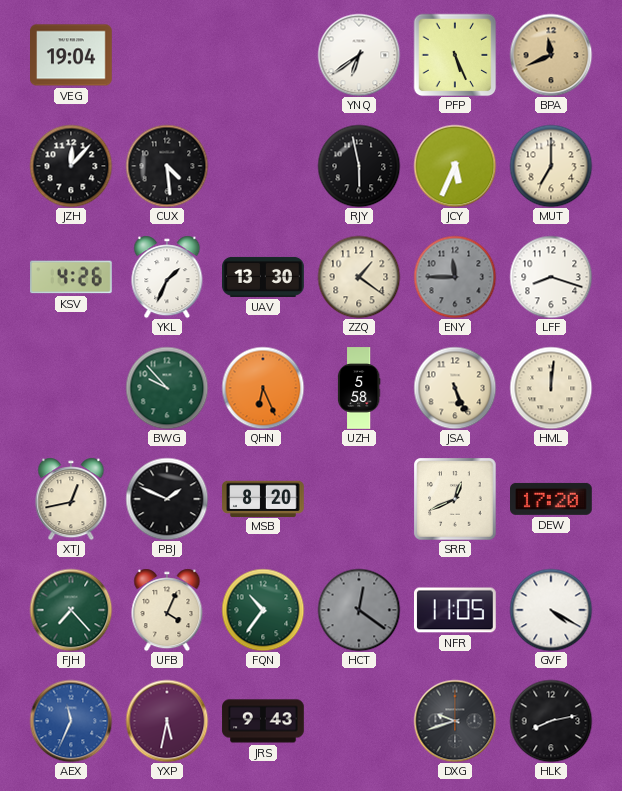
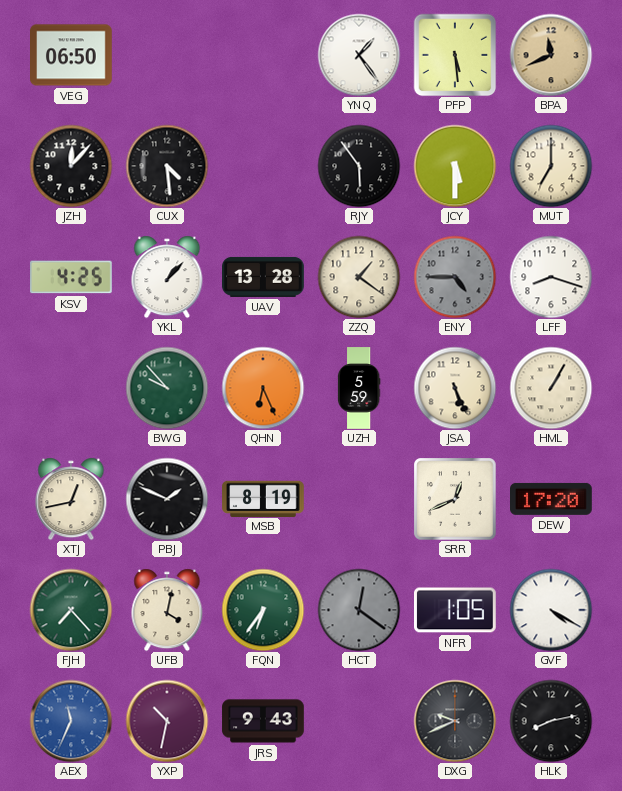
VEG: 19:04 -> 06:50 (71, 55)
YNQ: 6:39 -> 1:24 (359, 55)
PFP: 5:26 -> 5:29 (455, 55)
RJY: 5:58 -> 5:54 (359, 166)
JCY: 5:34 -> 5:30 (455, 166)
KSV: 4:26 -> 4:25 (72, 277)
YKL: 1:34 -> 1:07 (167, 277)
UAV: 13:30 -> 13:28 (263, 277)
ENY: 11:45 -> 4:45 (455, 277)
UZH: 5:58 -> 5:59 (359, 388)
HML: 12:01 -> 1:05 (551, 388)
MSB: 8:20 -> 8:19 (263, 498)
UFB: 4:04 -> 4:02 (167, 610)
FQN: 10:36 -> 6:36 (263, 610)
NFR: 11:05 -> 1:05 (456, 610)
YXP: 5:32 -> 10:32 (167, 721)
DXG: 9:42 -> 9:41 (455, 721)
